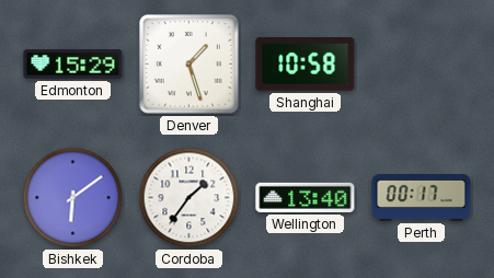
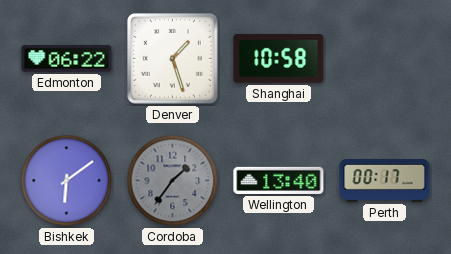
Edmonton: 15:29 -> 06:22 (67, 59)
Cordoba dial: white -> grey (173, 181)
